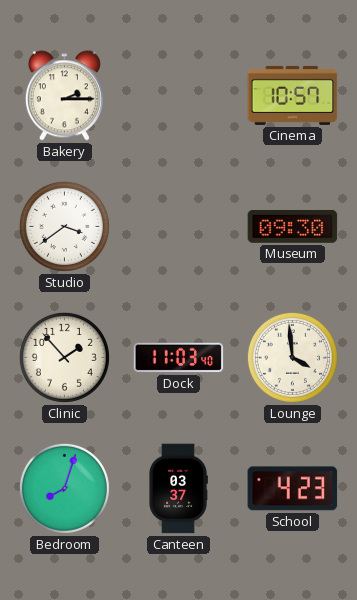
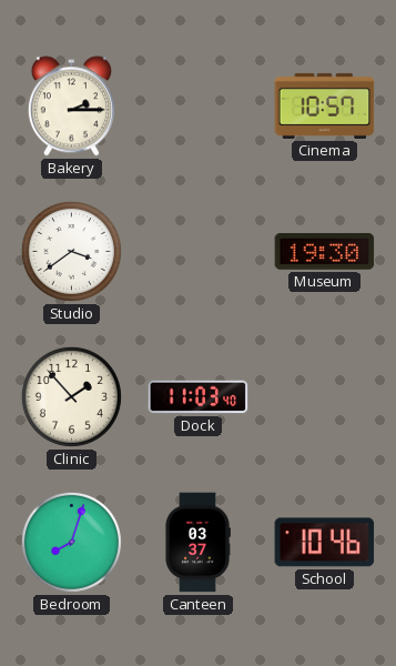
Museum: 09:30 -> 19:30 (325, 252)
Lounge: 3:59 -> none (292, 357)
School: 4:23 -> 10:46 (325, 543)
